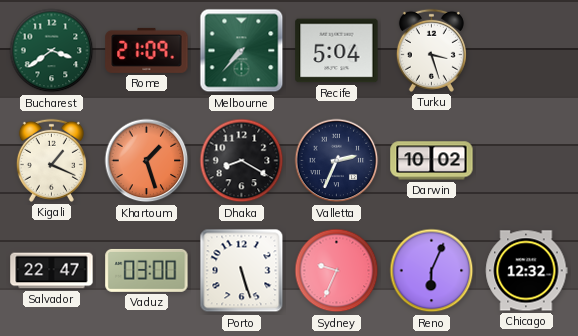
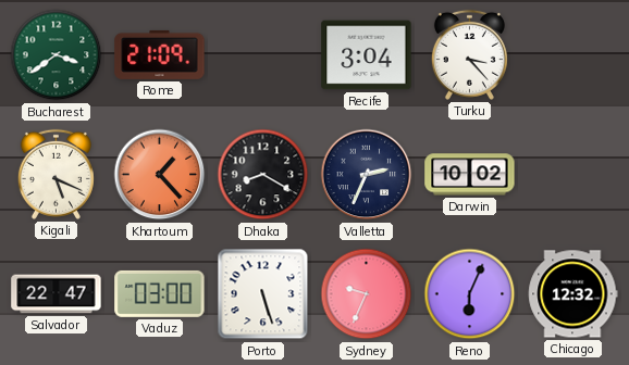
Melbourne: 7:37 -> none (242, 51)
Recife: 5:04 -> 3:04 (367, 55)
Turku: 3:27 -> 3:23 (469, 54)
Kigali: 1:19 -> 5:19 (55, 174)
Khartoum: 1:27 -> 1:23 (160, 175)
